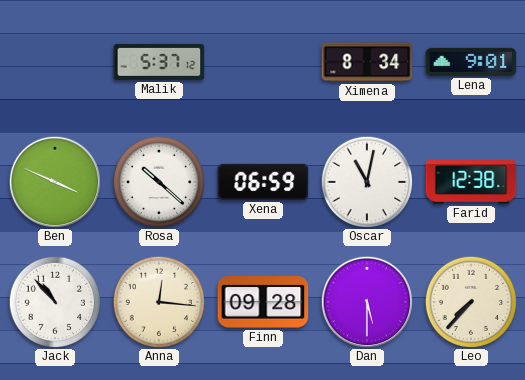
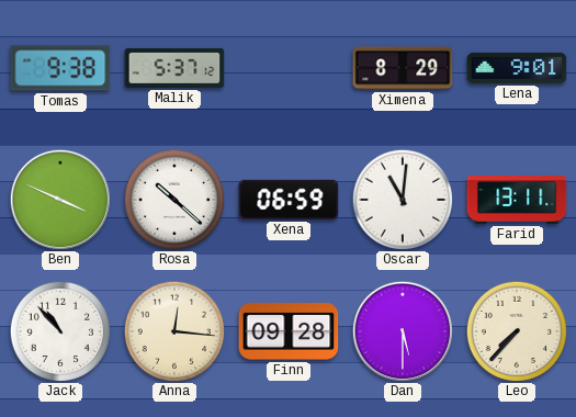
Tomas: none -> 9:38 (60, 68)
Ximena: 8:34 -> 8:29 (403, 68)
Oscar: 11:02 -> 11:01 (402, 199)
Farid: 12:38 -> 13:11 (517, 201)
